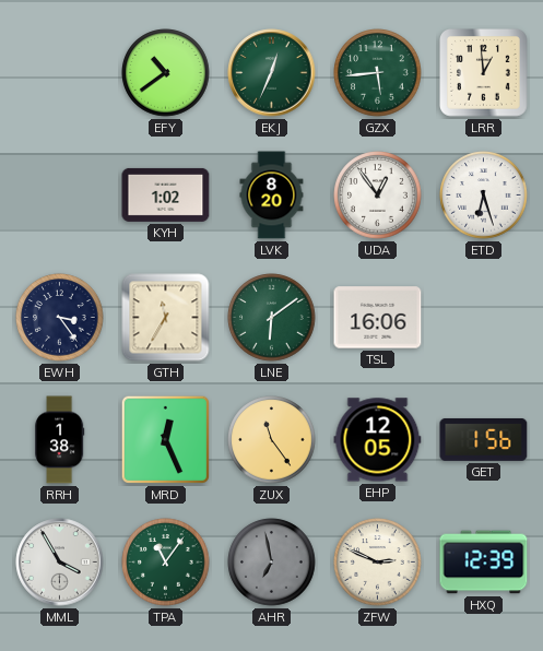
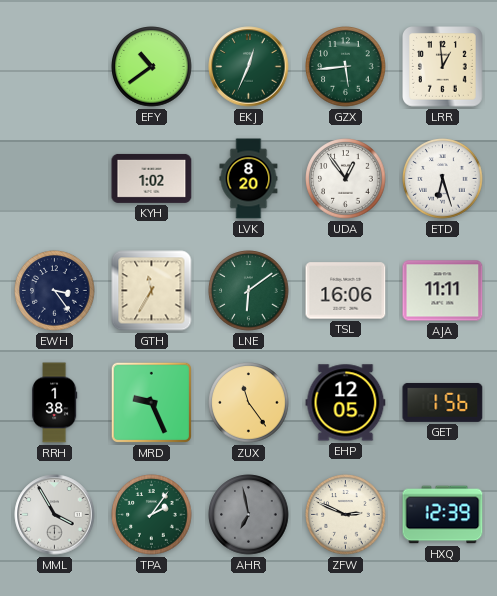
AJA: none -> 11:11 (443, 291)
MRD: 12:26 -> 9:26 (151, 402)
TPA: 11:06 -> 2:06 (152, 515)
